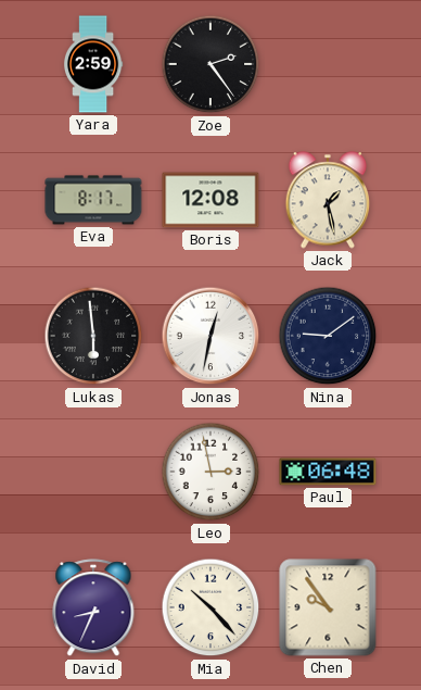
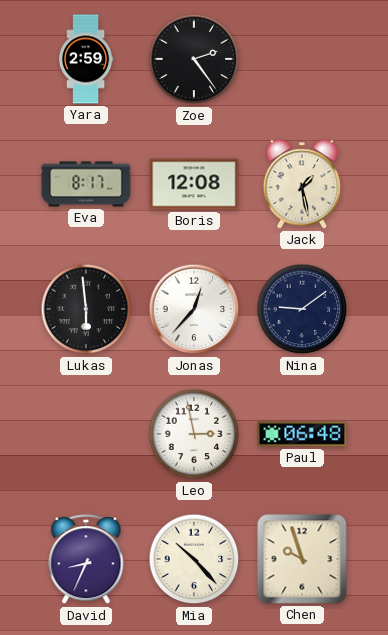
Jonas: 12:32 -> 12:37 (194, 309)
Chen: 9:54 -> 9:57 (302, 559)
